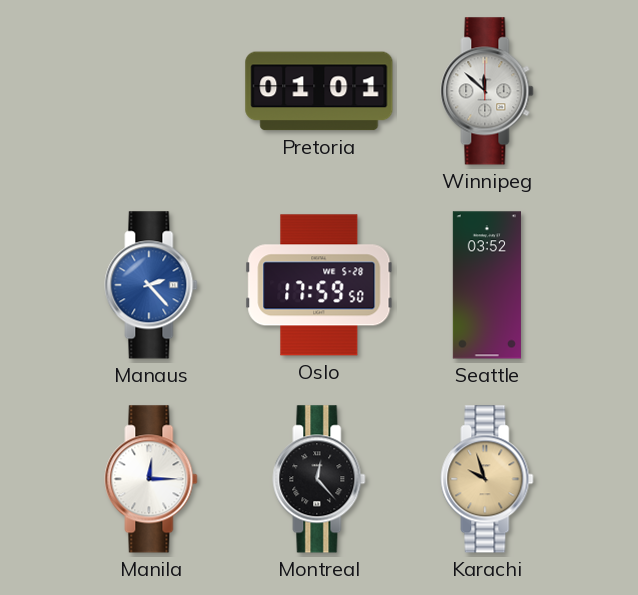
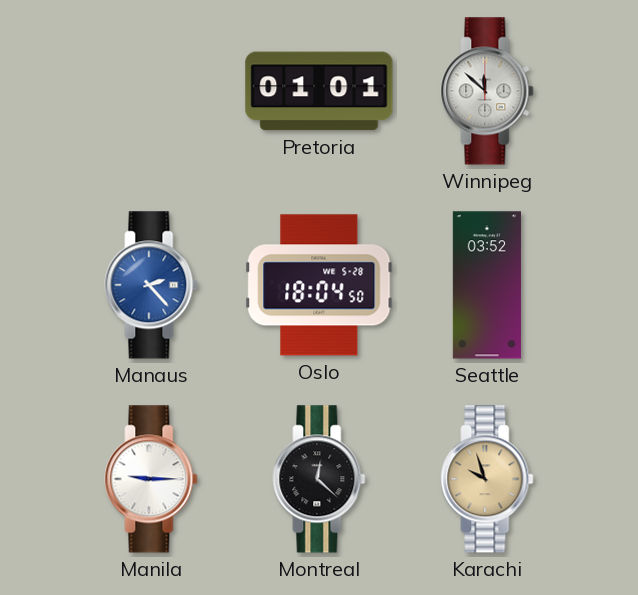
Oslo: 17:59 -> 18:04 (319, 285)
Manila: 12:15 -> 9:15 (151, 479)
Montreal: 12:23 -> 12:22 (319, 479)
